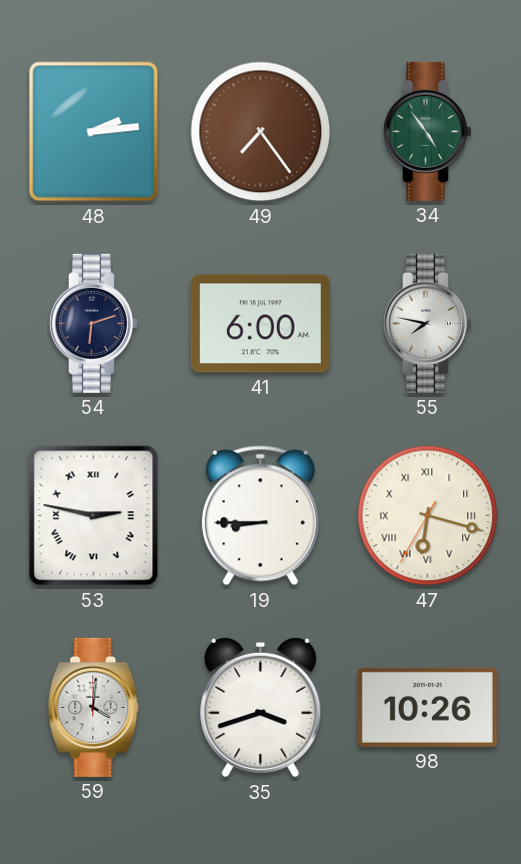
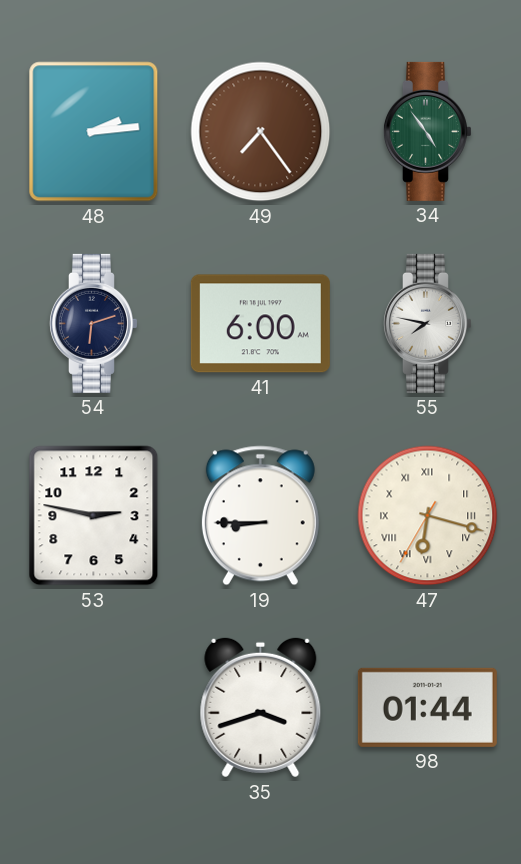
53 numerals: Roman -> Arabic (94, 516)
59: 4:01 -> none (94, 707)
98: 10:26 -> 01:44 (427, 707)
